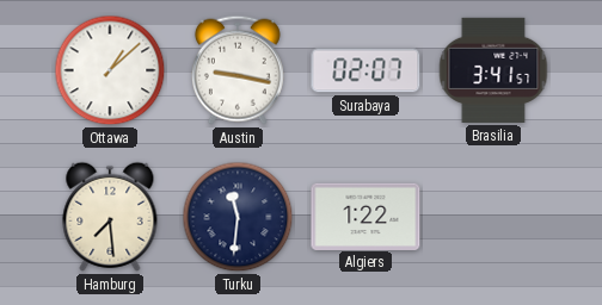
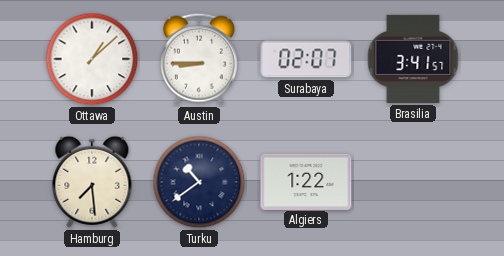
Austin: 9:17 -> 8:45 (199, 59)
Turku: 11:31 -> 10:39 (199, 182)
